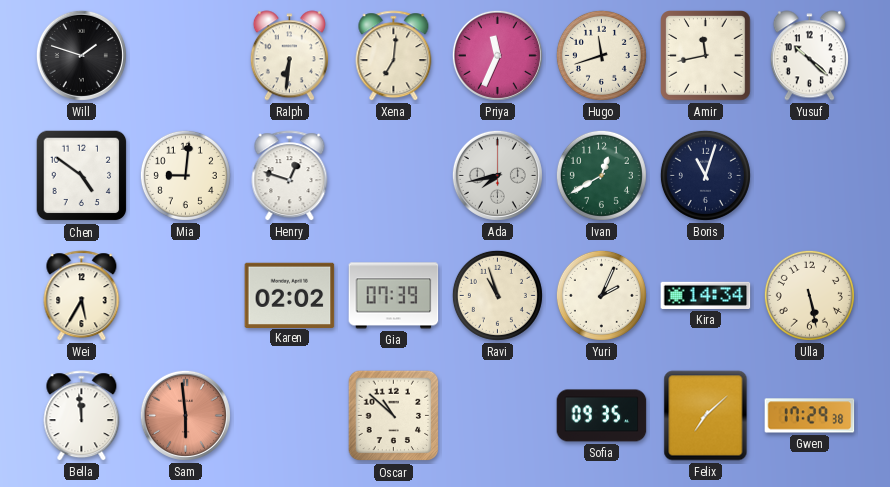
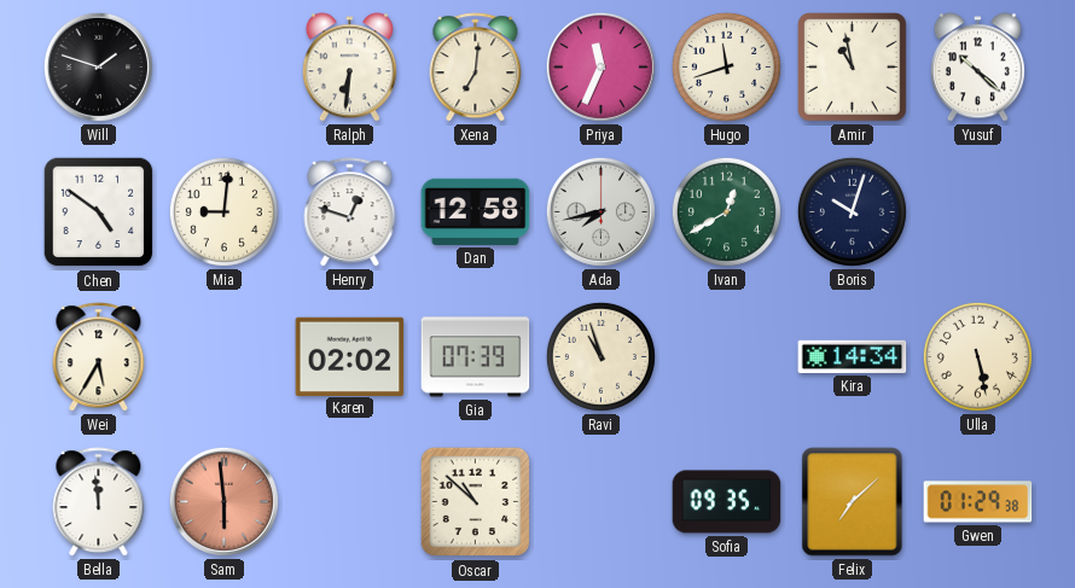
Amir: 11:43 -> 10:58 (853, 68)
Dan: none -> 12:58 (476, 211)
Boris: 11:03 -> 10:03 (852, 211)
Yuri: 2:04 -> none (601, 295)
Gwen: 17:29 -> 01:29 (978, 502)
